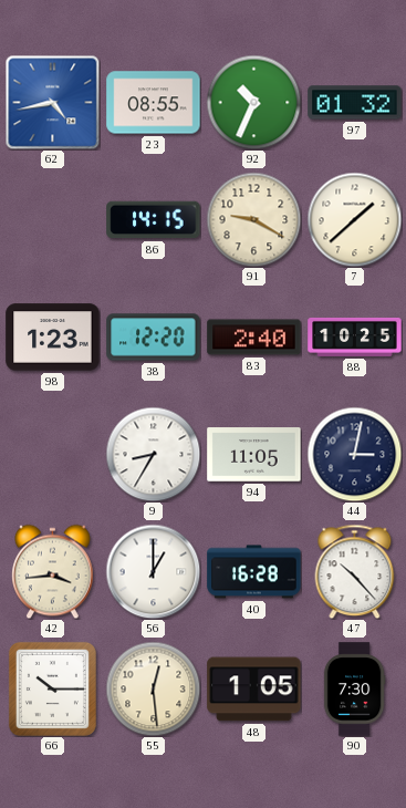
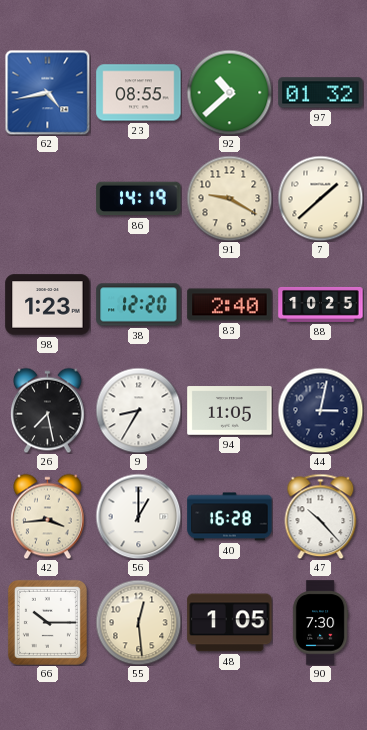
92: 10:34 -> 10:38 (229, 92)
86: 14:15 -> 14:19 (139, 199)
26: none -> 7:28 (48, 410)
